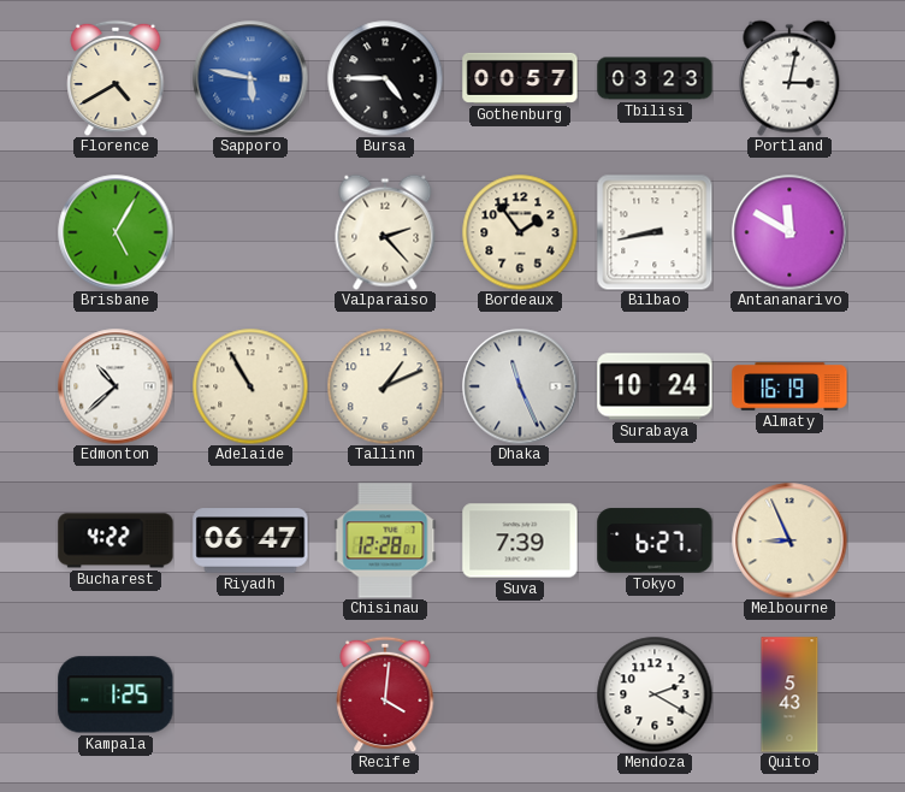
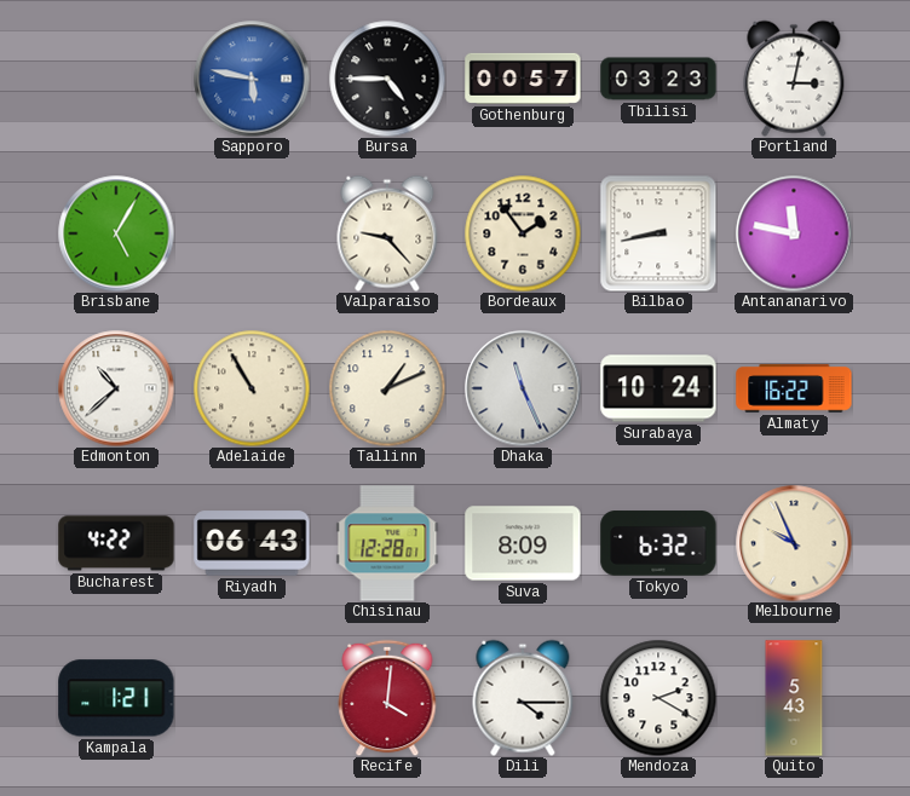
Florence: 4:40 -> none (116, 78)
Valparaiso: 2:23 -> 9:23 (387, 233)
Antananarivo: 11:50 -> 11:47 (794, 233)
Almaty: 16:19 -> 16:22 (794, 388)
Riyadh: 06:47 -> 06:43 (252, 543)
Suva: 7:39 -> 8:09 (523, 543)
Tokyo: 6:27 -> 6:32 (658, 543)
Melbourne: 8:56 -> 9:56 (794, 543)
Kampala: 1:25 -> 1:21 (116, 698)
Dili: none -> 4:15 (523, 698)
